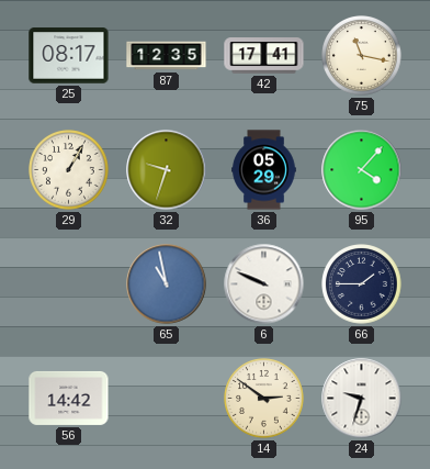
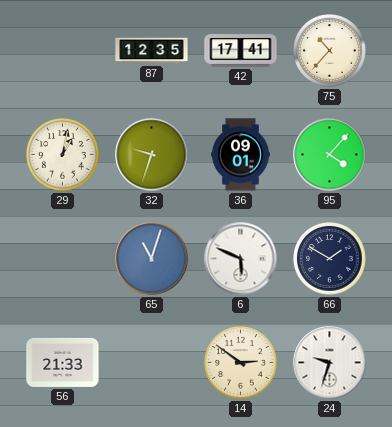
25: 08:17 -> none (69, 56)
75: 11:17 -> 10:37 (330, 51)
29: 1:05 -> 1:02 (63, 155)
36: 05:29 -> 09:01 (241, 155)
65: 10:58 -> 11:03 (152, 259)
6: 9:49 -> 5:49 (241, 259)
66: 1:45 -> 1:50 (330, 259)
56: 14:42 -> 21:33 (63, 362)
